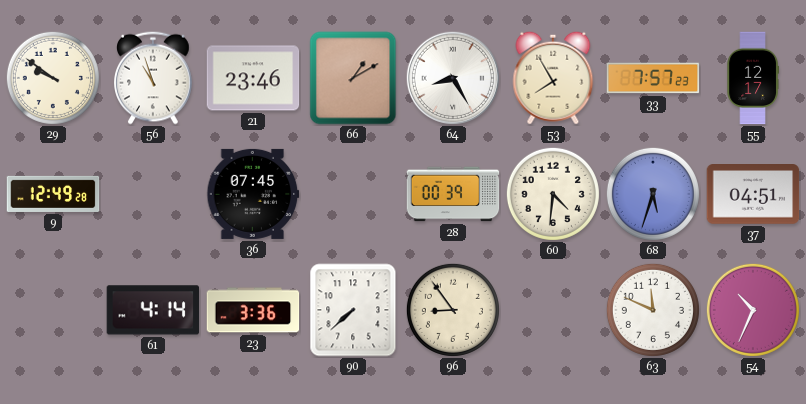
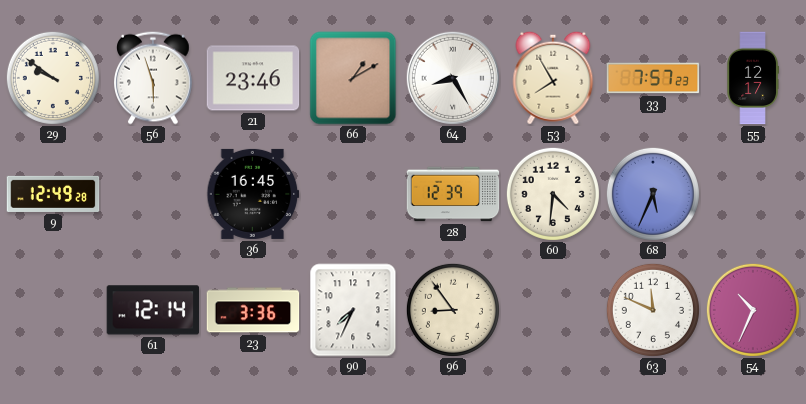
56: 10:57 -> 5:57 (154, 78)
36: 07:45 -> 16:45 (253, 194)
28: 00:39 -> 12:39 (453, 194)
68: 5:33 -> 5:34 (653, 194)
37: 04:51 -> none (753, 194)
61: 4:14 -> 12:14 (153, 310)
90: 7:38 -> 7:34 (353, 310)
